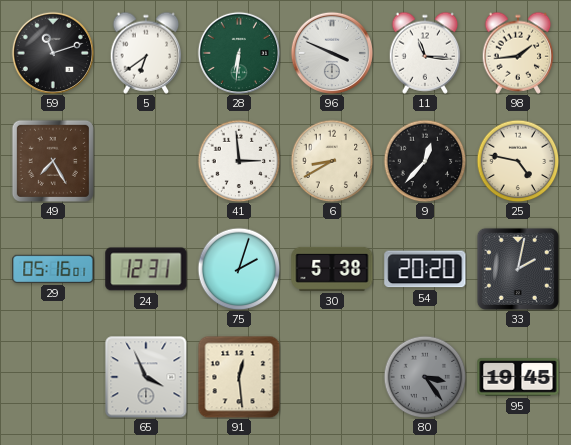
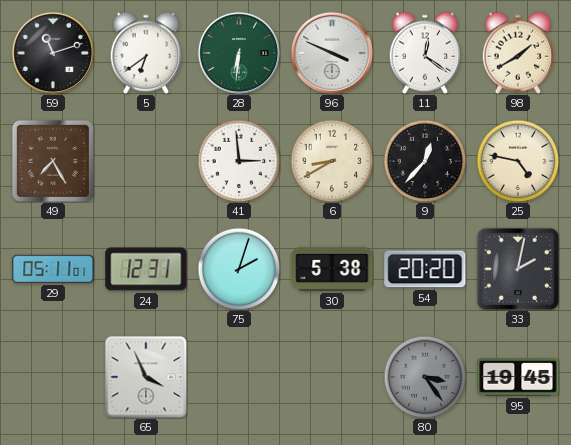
11: 11:16 -> 12:21 (425, 53)
98: 1:44 -> 1:40 (518, 53)
29: 05:16 -> 05:11 (53, 269)
91: 12:29 -> none (239, 377)
